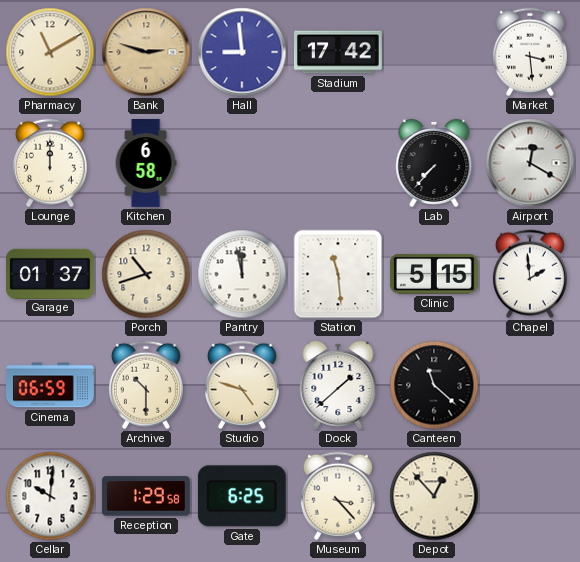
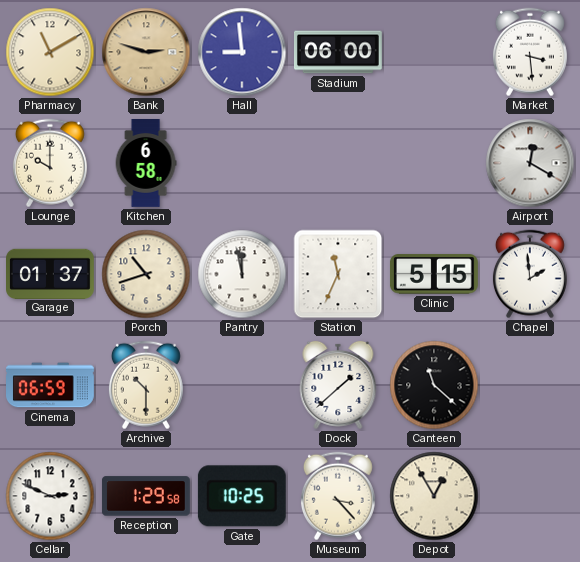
Stadium: 17:42 -> 06:00 (339, 52)
Lounge: 12:00 -> 10:00 (50, 163)
Lab: 7:37 -> none (434, 163)
Station: 11:29 -> 11:34 (338, 274)
Studio: 4:48 -> none (242, 385)
Cellar: 10:01 -> 2:49 (50, 496)
Gate: 6:25 -> 10:25 (242, 496)
Depot: 12:53 -> 12:55 (434, 496)
